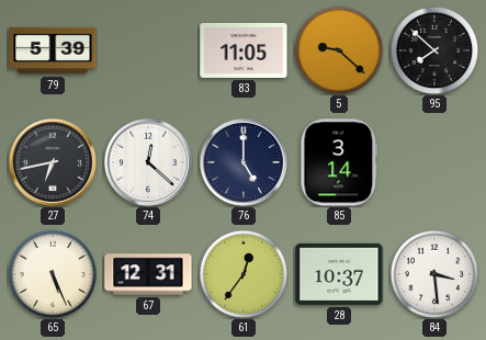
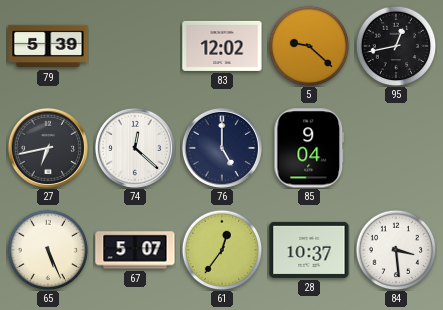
83: 11:05 -> 12:02 (222, 46)
95: 7:52 -> 12:43 (396, 46)
85: 3:14 -> 9:04 (309, 148)
67: 12:31 -> 5:07 (135, 250)
